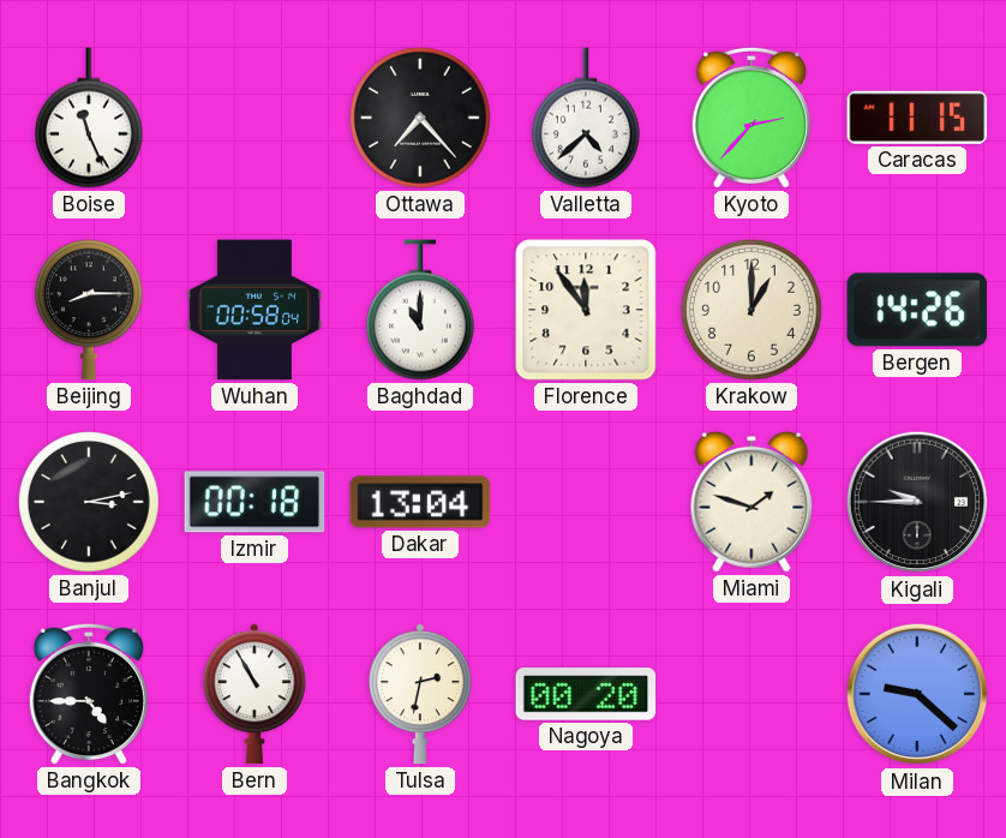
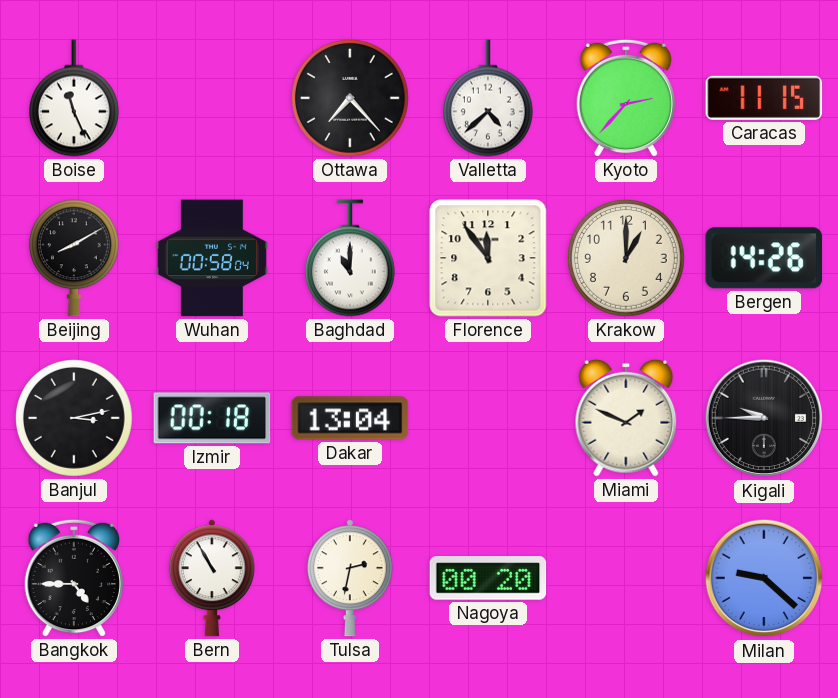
Beijing: 8:15 -> 8:10 (74, 258)
Miami: 1:48 -> 1:49 (626, 418)
